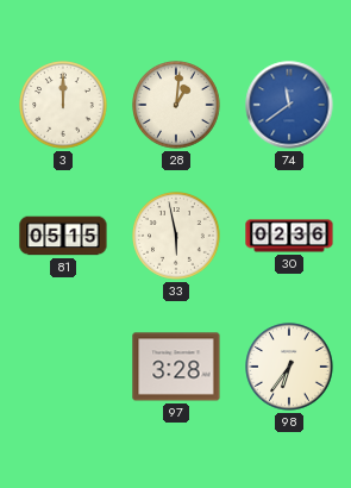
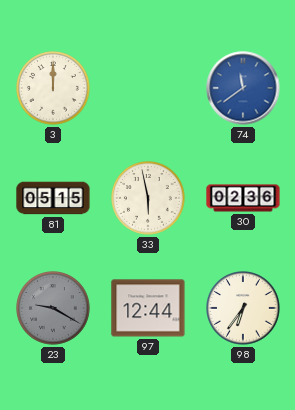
28: 1:01 -> none (176, 105)
23: none -> 9:20 (53, 308)
97: 3:28 -> 12:44 (148, 308)
